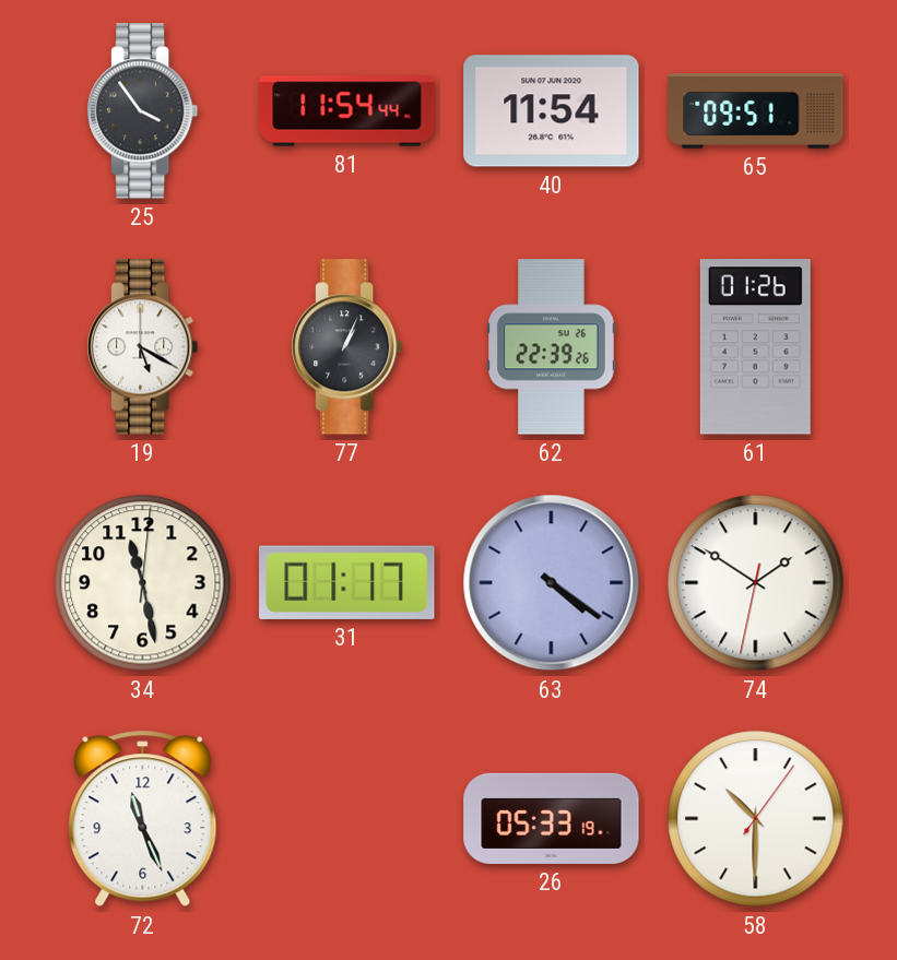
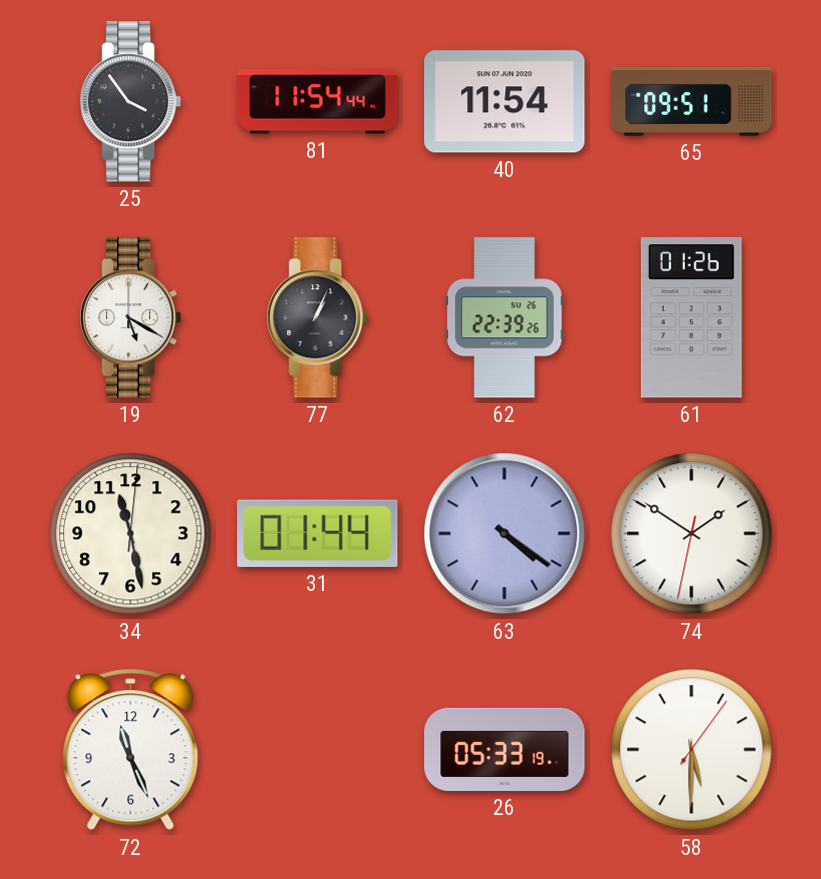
31: 01:17 -> 01:44 (318, 533)
58: 10:30 -> 5:30 (692, 750)
